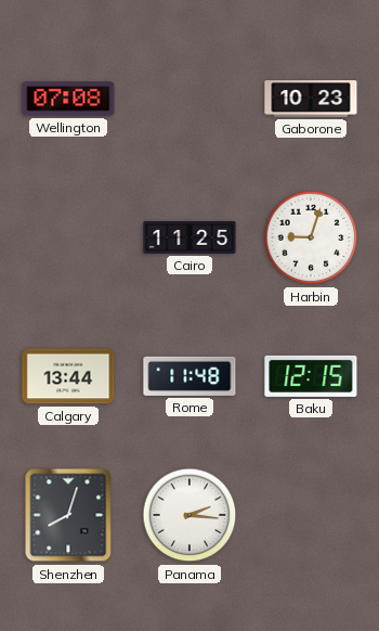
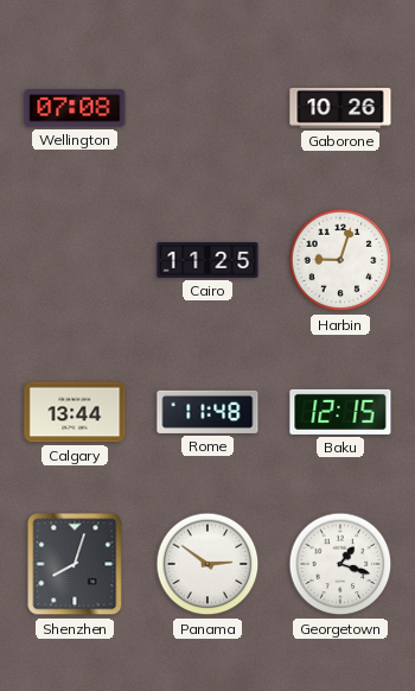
Gaborone: 10:23 -> 10:26 (340, 109)
Panama: 2:16 -> 2:51 (207, 564)
Georgetown: none -> 1:18 (340, 564)
